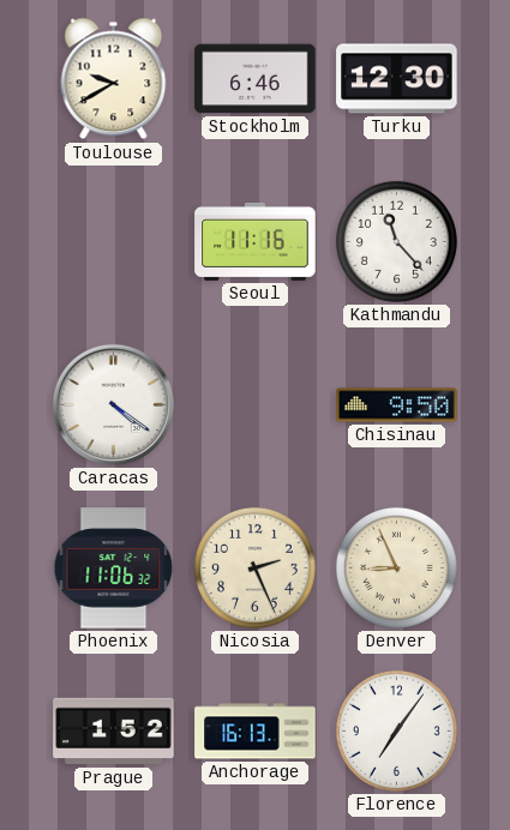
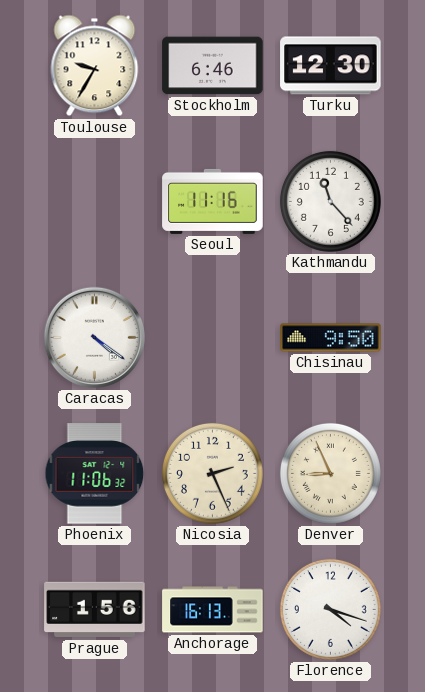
Toulouse: 9:40 -> 9:35 (95, 66)
Prague: 1:52 -> 1:56 (95, 610)
Florence: 7:06 -> 4:18 (330, 609)
